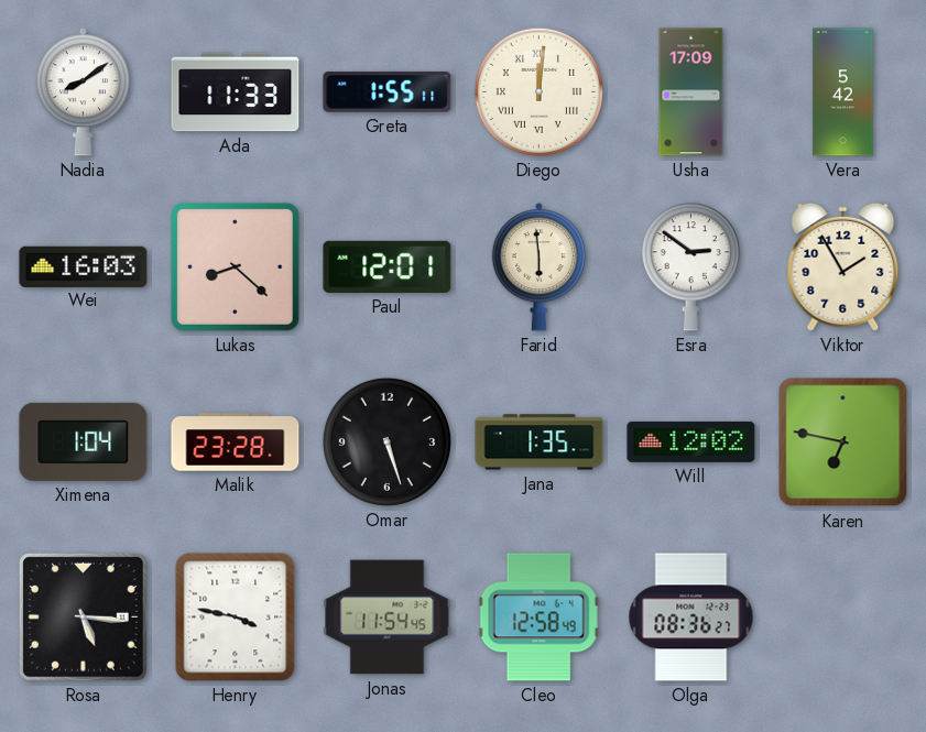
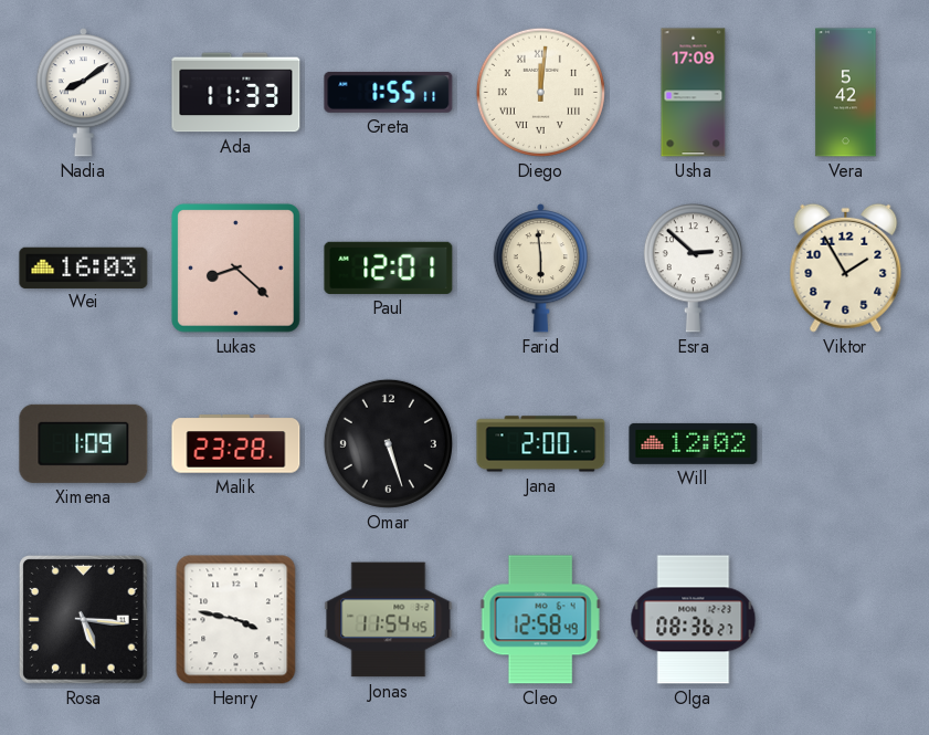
Esra: 2:51 -> 2:52 (693, 269)
Ximena: 1:04 -> 1:09 (84, 443)
Jana: 1:35 -> 2:00 (541, 444)
Karen: 6:47 -> none (843, 443)
